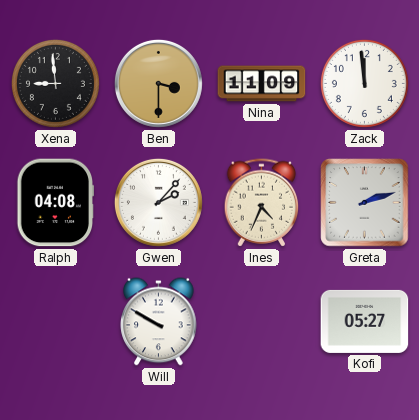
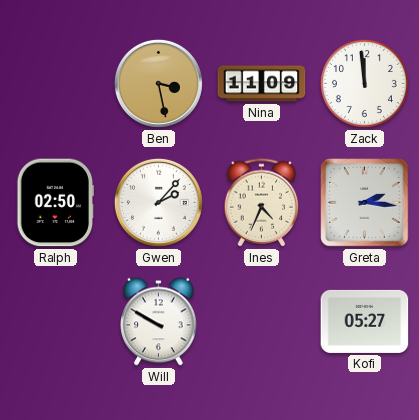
Xena: 8:59 -> none (55, 83)
Ben: 3:30 -> 3:28 (158, 83)
Ralph: 04:08 -> 02:50 (55, 203)
Greta: 2:12 -> 2:16 (365, 203)
